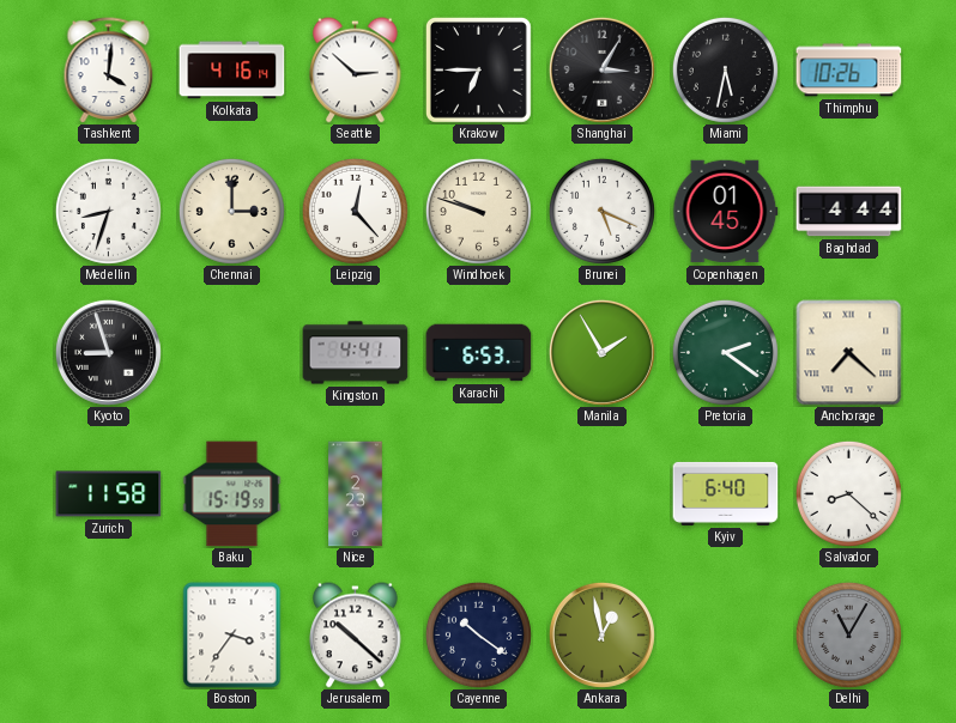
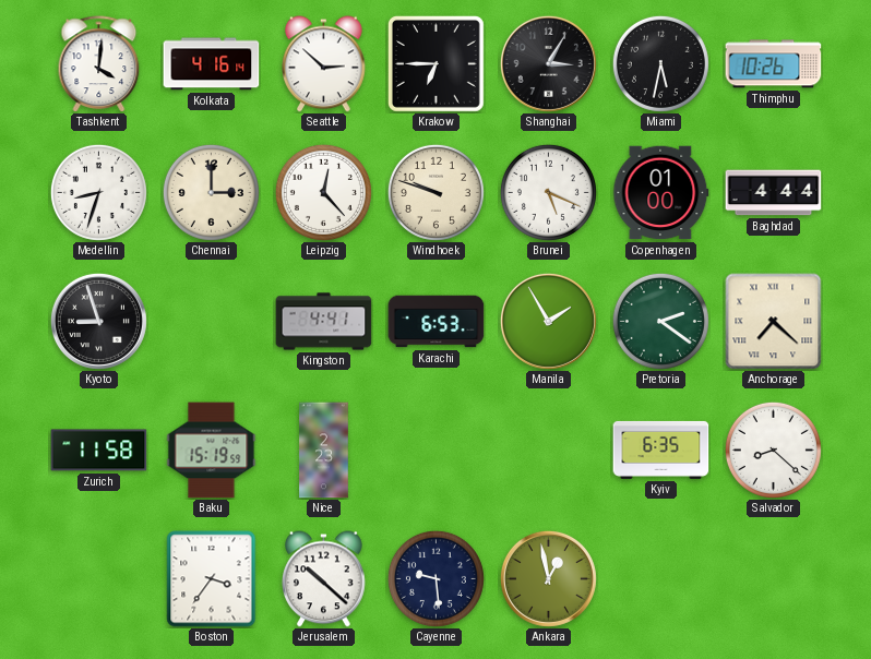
Copenhagen: 01:45 -> 01:00 (661, 193)
Kyiv: 6:40 -> 6:35 (661, 450)
Cayenne: 10:21 -> 9:29 (435, 578)
Delhi: 11:05 -> none (848, 634)
